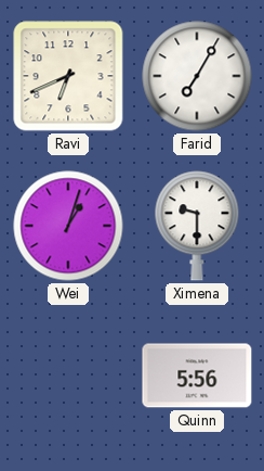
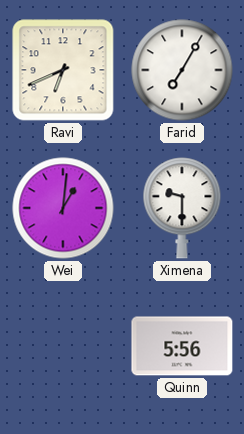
Wei: 1:03 -> 1:01 (63, 208)
